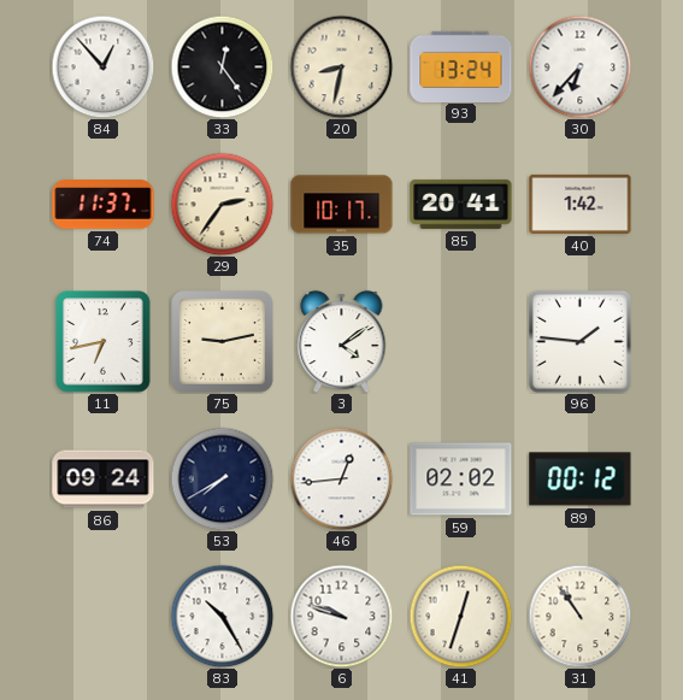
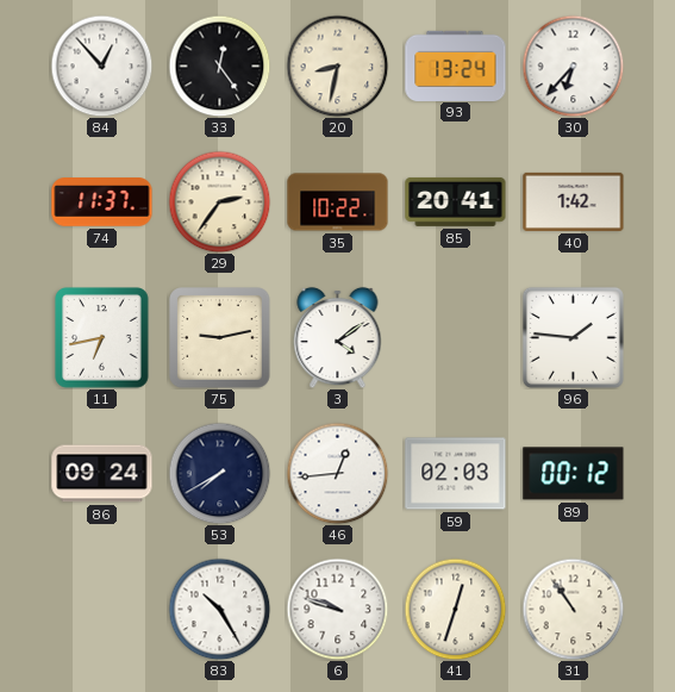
35: 10:17 -> 10:22 (338, 202)
59: 02:02 -> 02:03 (456, 474)
